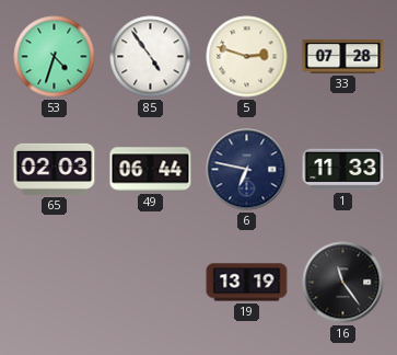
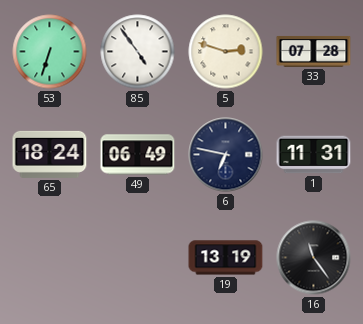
53: 4:33 -> 6:33 (50, 52)
65: 02:03 -> 18:24 (50, 154)
49: 06:44 -> 06:49 (138, 155)
1: 11:33 -> 11:31 (314, 155)
